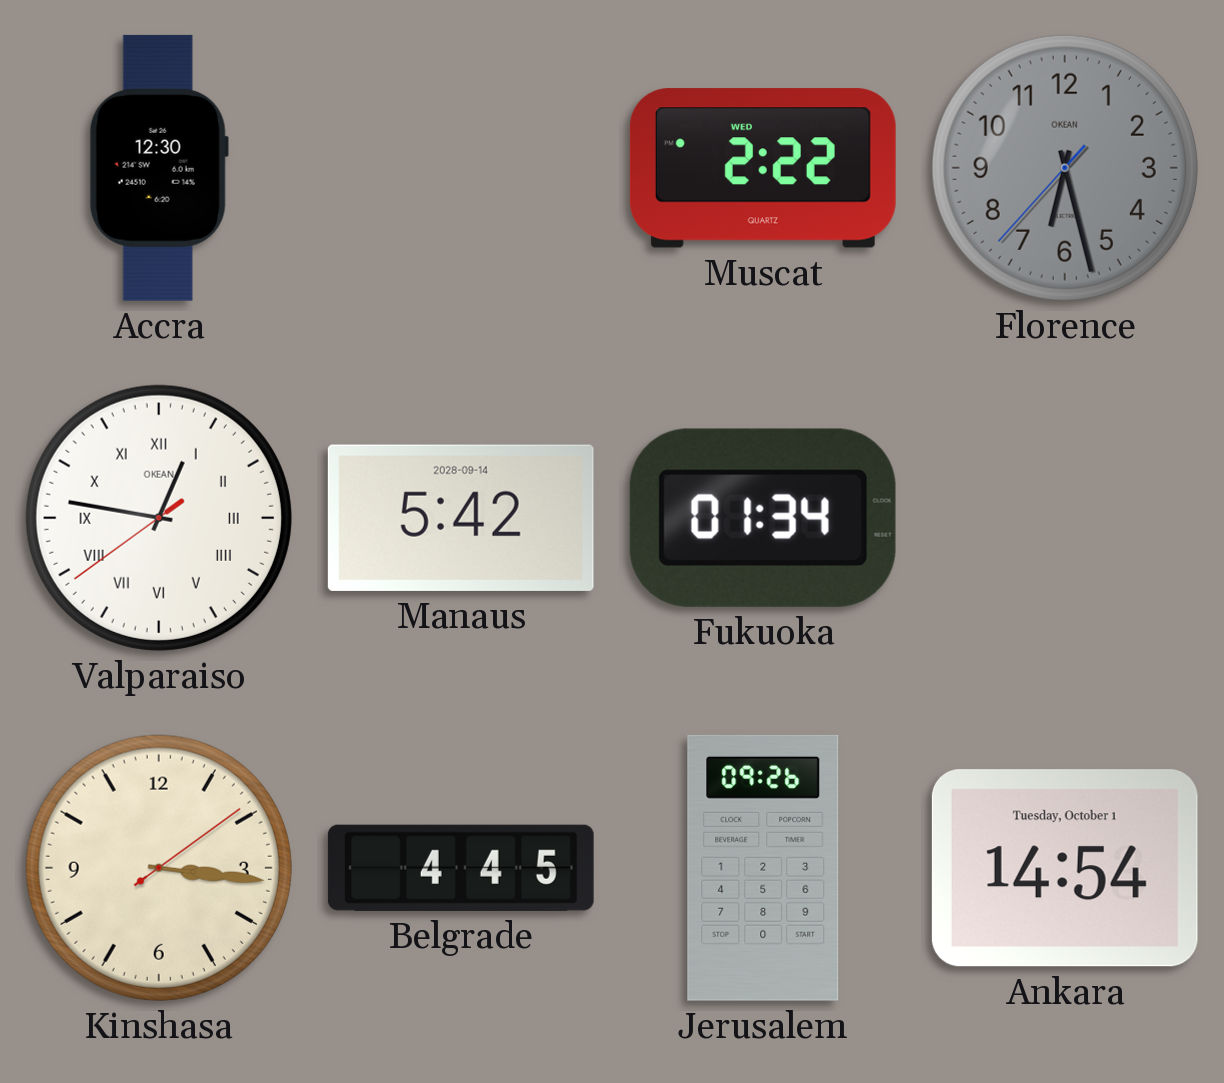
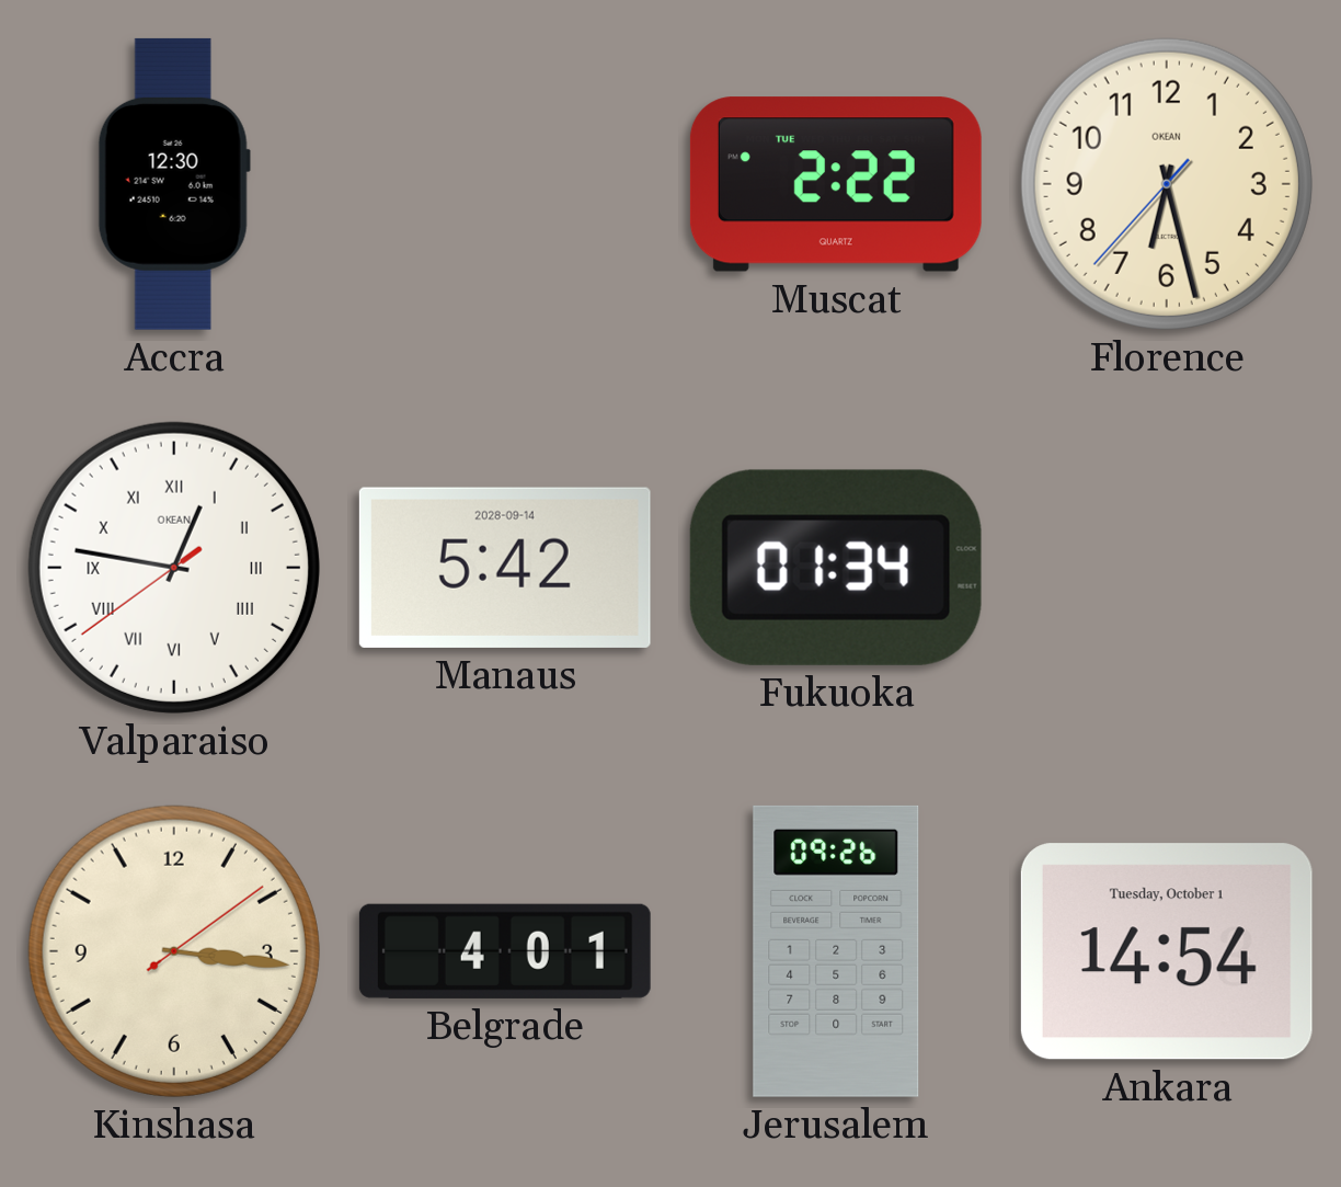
Muscat date: WED -> TUE (836, 184)
Florence dial: grey -> cream (1167, 184)
Belgrade: 4:45 -> 4:01 (505, 951)
